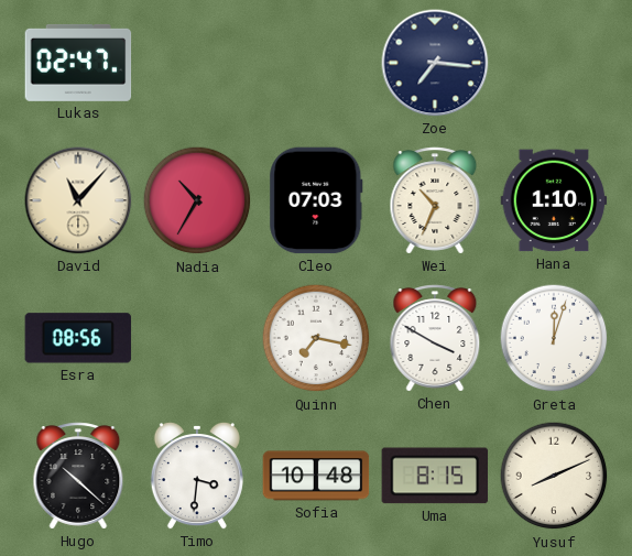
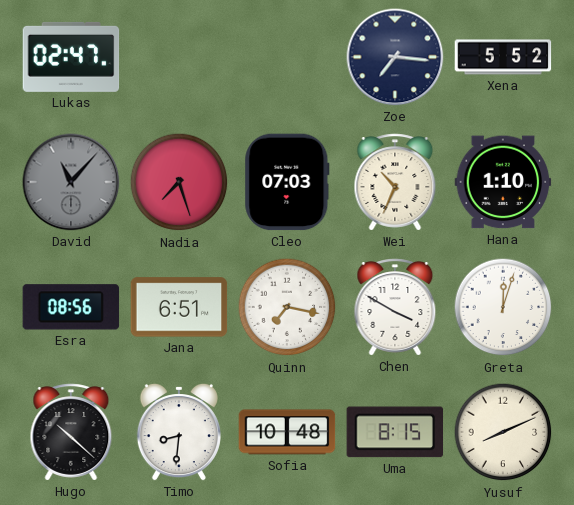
Xena: none -> 5:52 (503, 57)
David dial: cream -> grey (71, 182)
Nadia: 10:35 -> 7:27 (179, 182)
Jana: none -> 6:51 (179, 307)
Timo: 3:31 -> 8:31 (179, 432)
